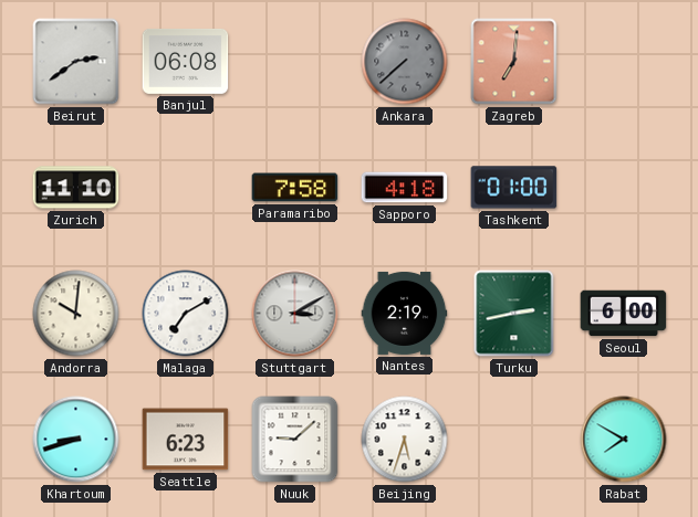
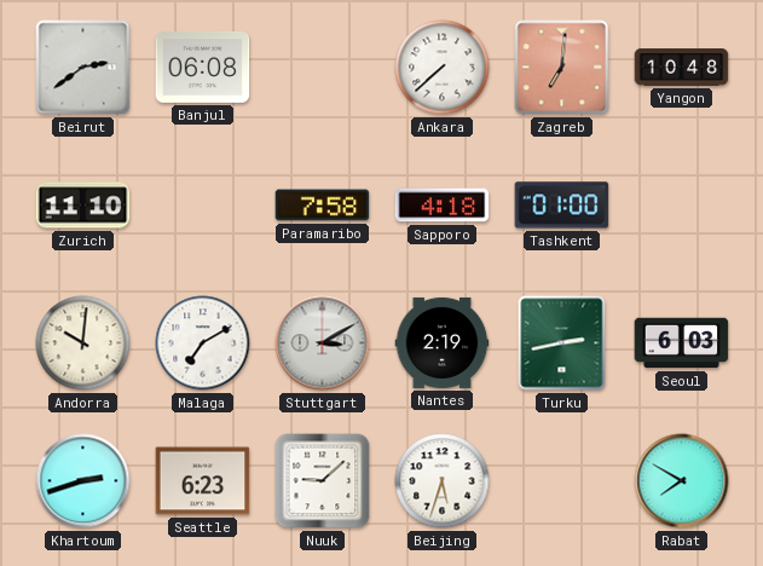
Ankara dial: grey -> white (443, 68)
Yangon: none -> 10:48 (682, 68)
Seoul: 6:00 -> 6:03 (682, 343)
Khartoum: 8:42 -> 2:42 (83, 481)
